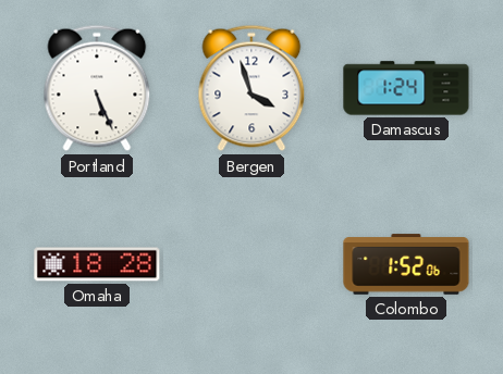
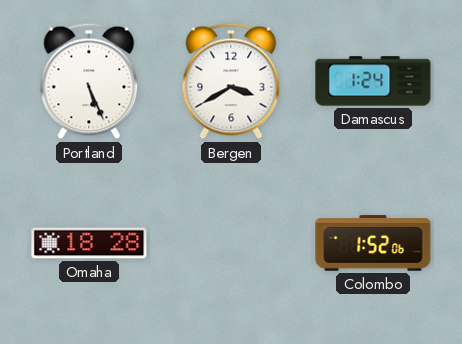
Bergen: 3:57 -> 3:40 (231, 81)
